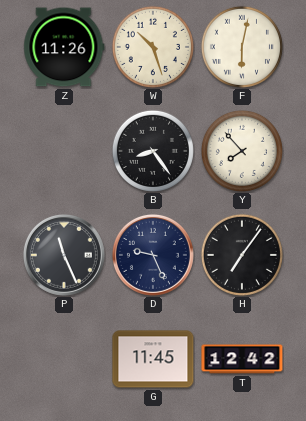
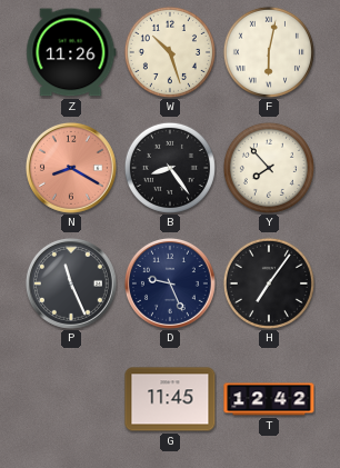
N: none -> 8:20 (71, 168)
